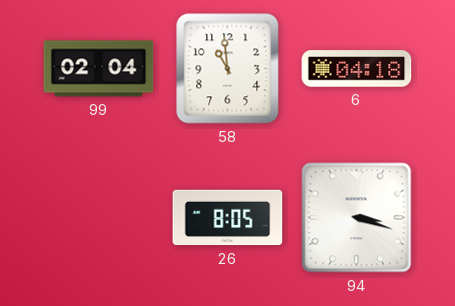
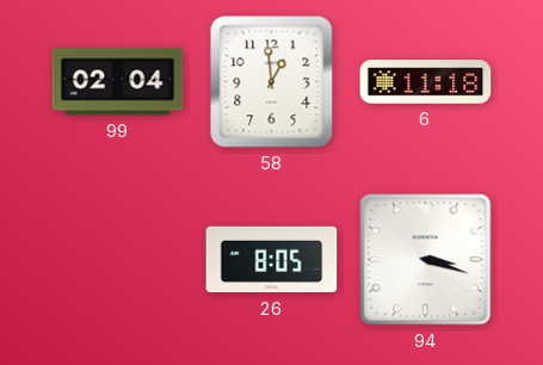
58: 10:59 -> 12:59 (272, 82)
6: 04:18 -> 11:18 (426, 82)
